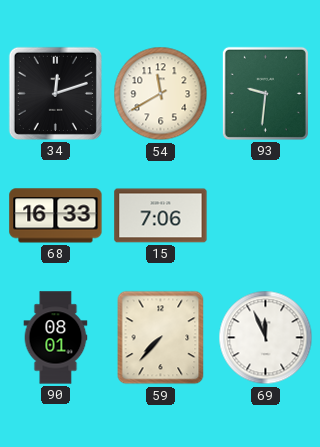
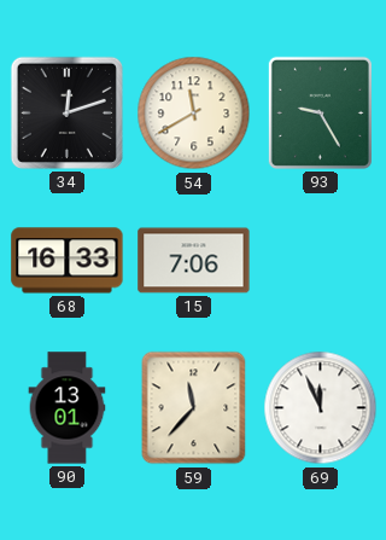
93: 9:31 -> 9:25 (320, 112)
90: 08:01 -> 13:01 (68, 408)
59: 7:37 -> 11:37 (194, 408)
